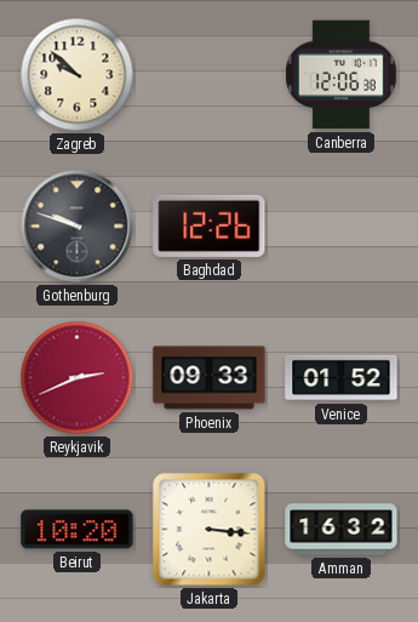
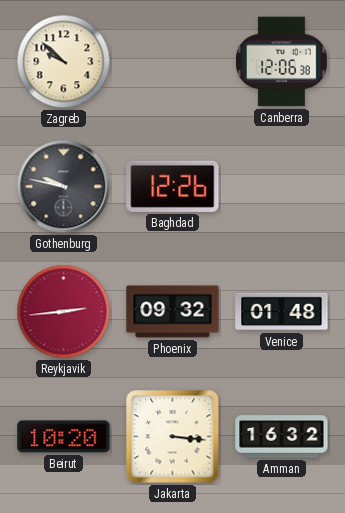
Gothenburg: 9:48 -> 9:47 (64, 187)
Reykjavik: 2:41 -> 2:44 (64, 312)
Phoenix: 09:33 -> 09:32 (173, 312)
Venice: 01:52 -> 01:48 (282, 312)
